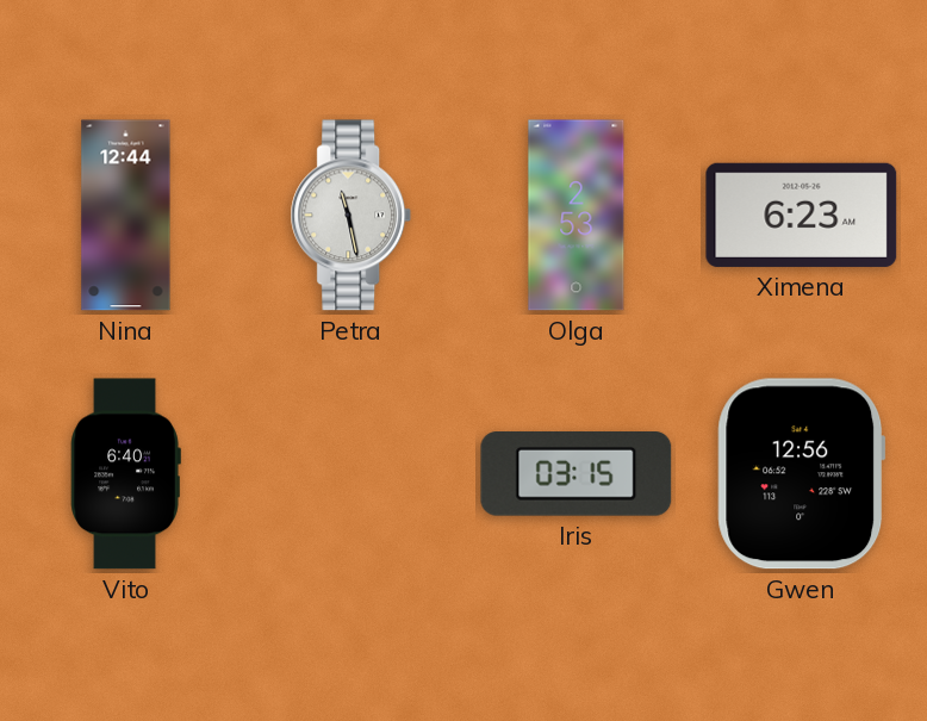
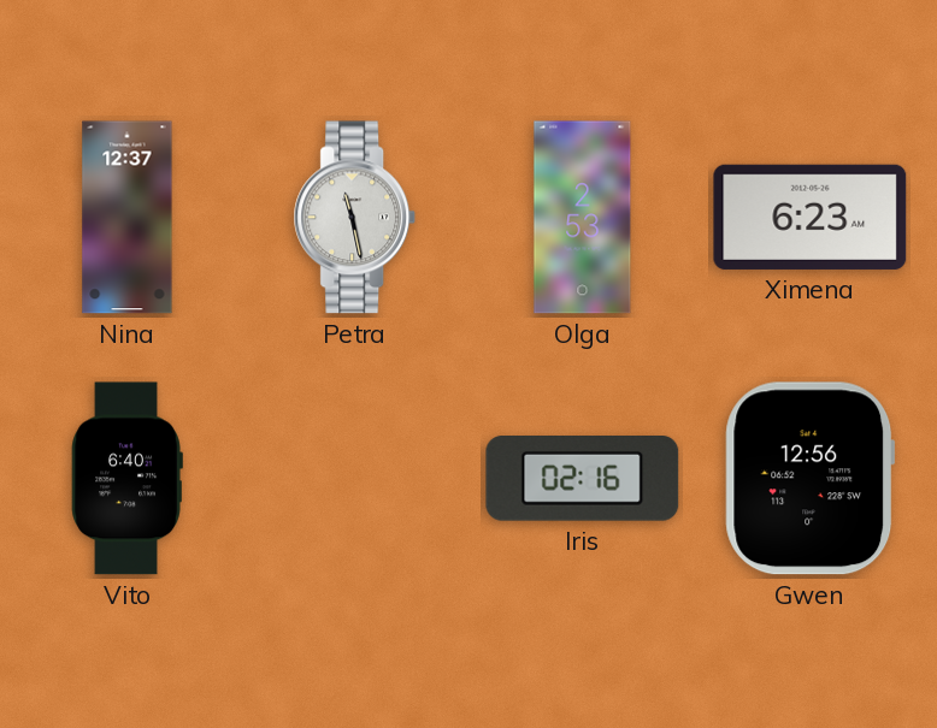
Nina: 12:44 -> 12:37 (128, 218)
Iris: 03:15 -> 02:16 (583, 479)
